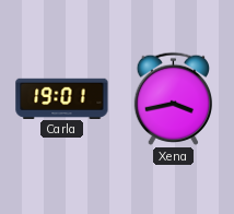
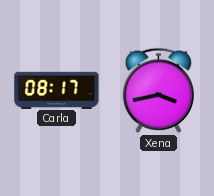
Carla: 19:01 -> 08:17 (57, 90)
